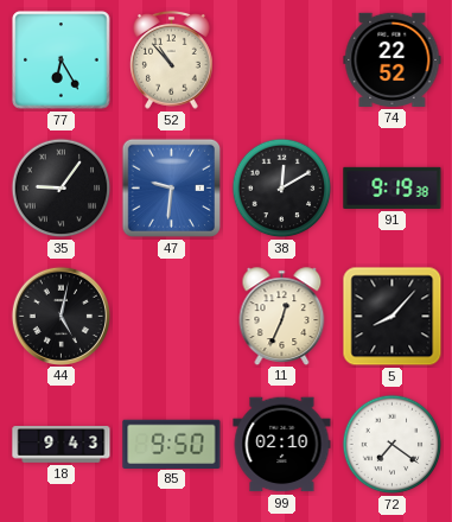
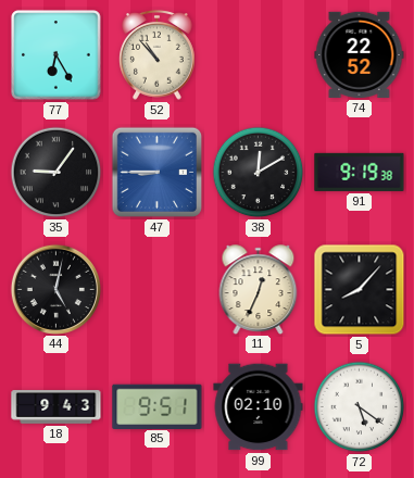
47: 9:31 -> 8:45 (158, 173)
85: 9:50 -> 9:51 (158, 406)
72: 7:21 -> 5:21 (360, 407)
